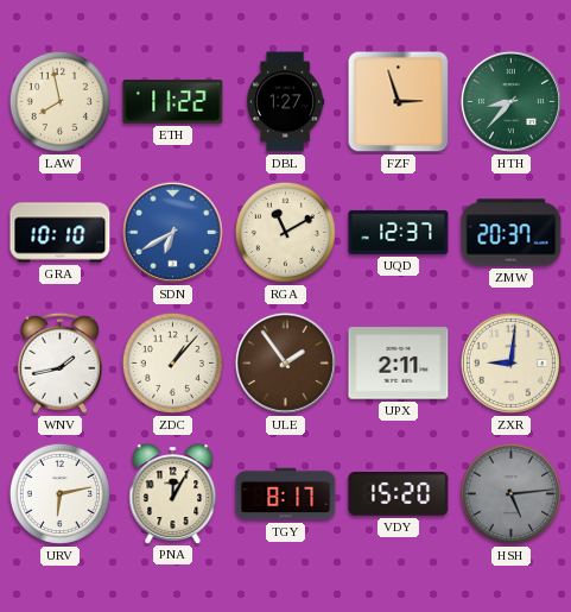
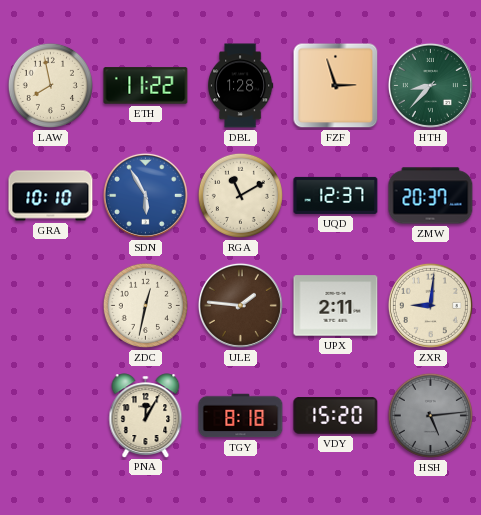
DBL: 1:27 -> 1:28 (241, 86)
SDN: 6:40 -> 5:55 (145, 195)
WNV: 1:43 -> none (59, 362)
ZDC: 1:07 -> 12:32 (145, 305)
ULE: 1:54 -> 1:46 (240, 305)
URV: 6:13 -> none (59, 493)
TGY: 8:17 -> 8:18 (241, 416)
